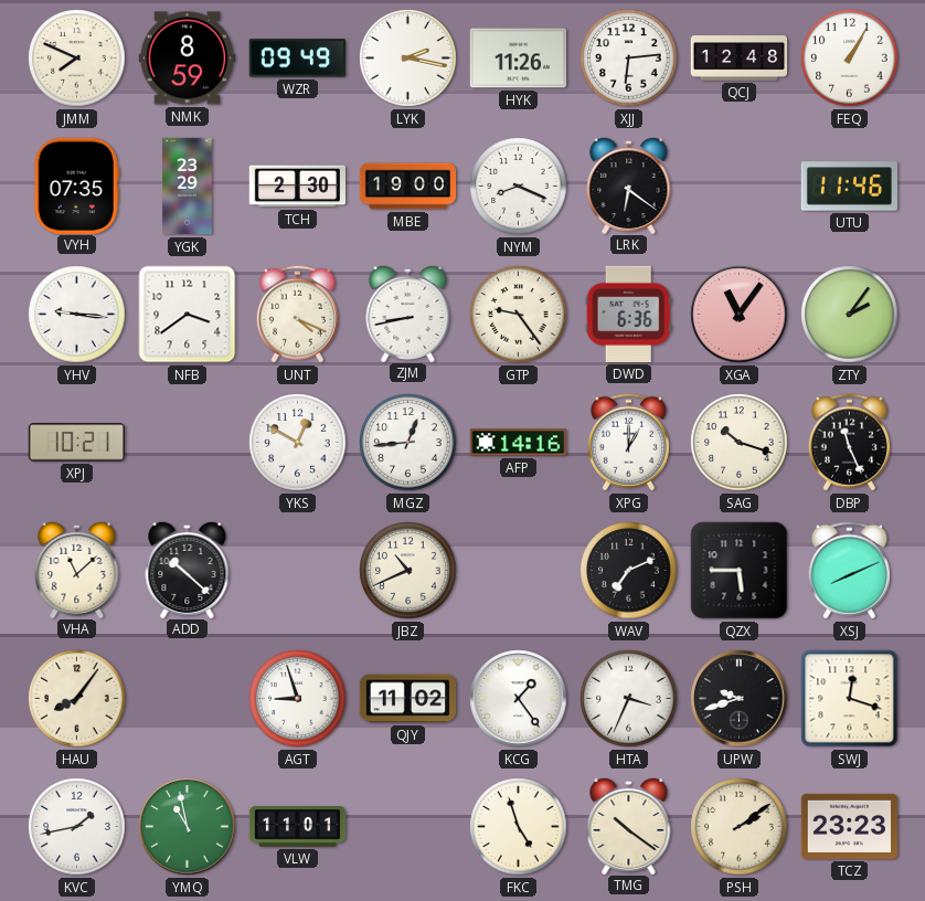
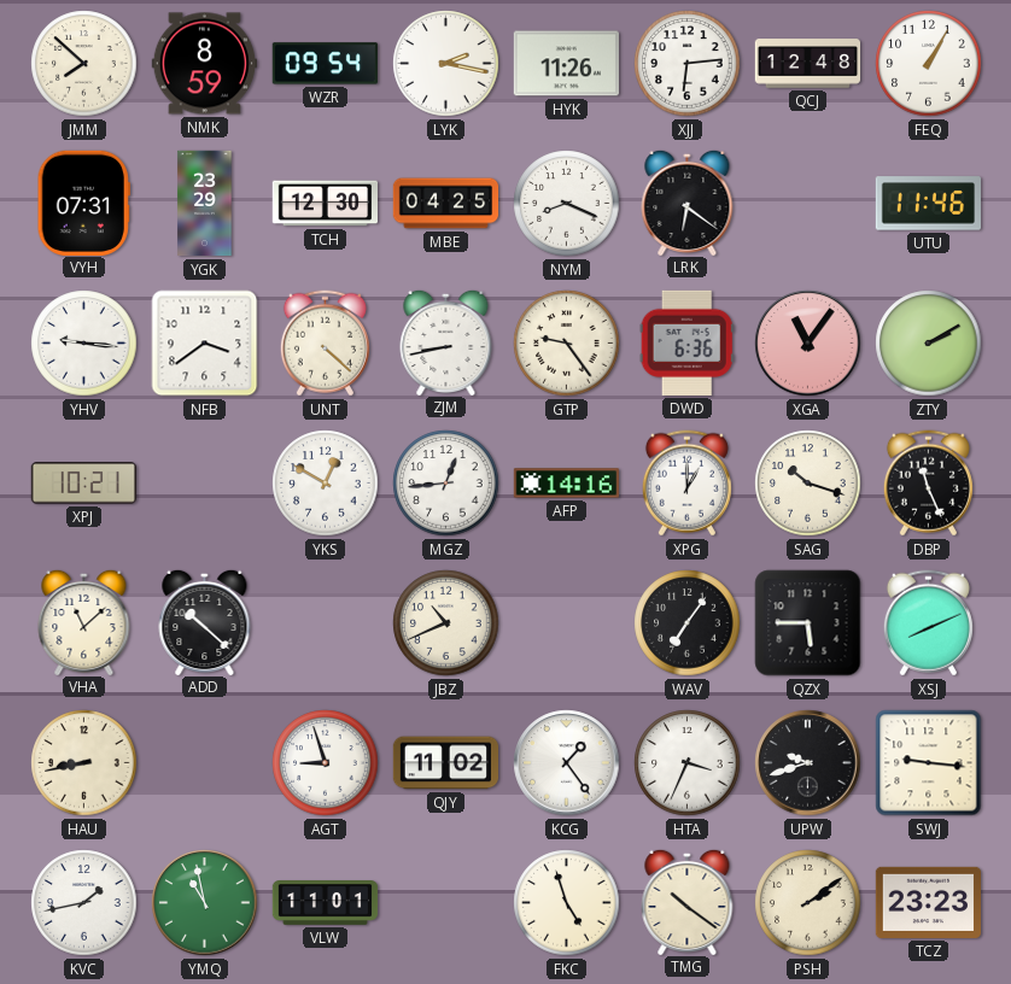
JMM: 7:49 -> 7:52 (84, 64)
WZR: 09:49 -> 09:54 (325, 64)
VYH: 07:35 -> 07:31 (83, 203)
TCH: 2:30 -> 12:30 (325, 204)
MBE: 19:00 -> 04:25 (446, 204)
UNT: 4:19 -> 4:22 (325, 344)
ZTY: 2:06 -> 2:10 (929, 344)
WAV: 7:11 -> 7:06 (688, 623)
HAU: 8:06 -> 8:43 (84, 763)
SWJ: 12:18 -> 9:16 (929, 763)
